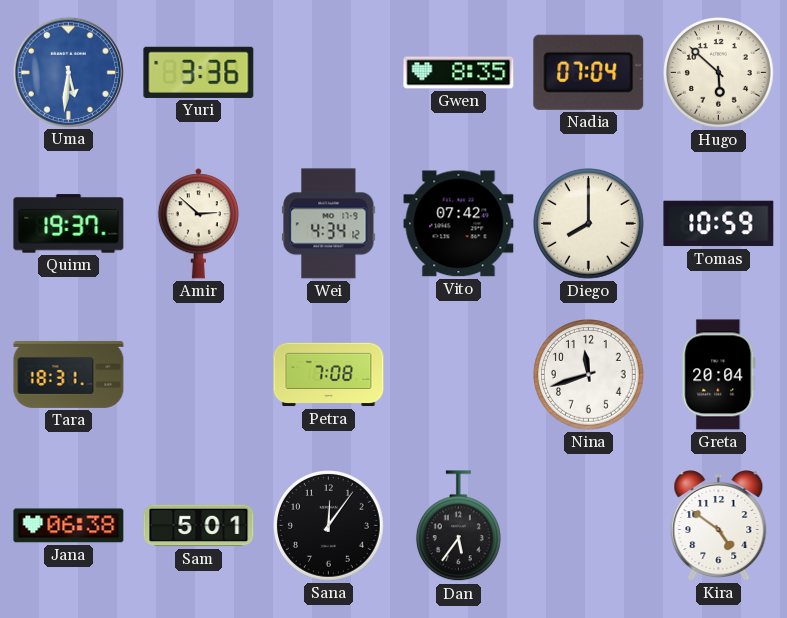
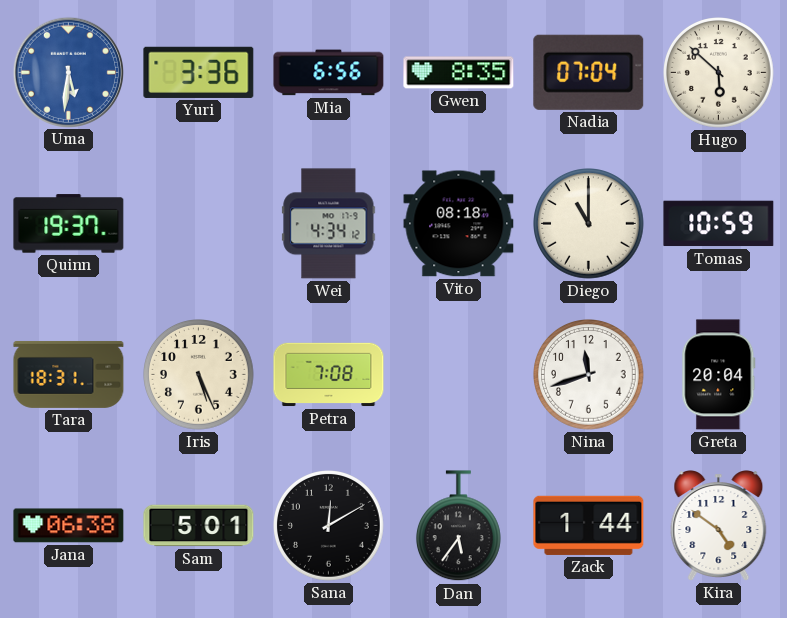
Mia: none -> 6:56 (329, 73)
Amir: 2:52 -> none (198, 224)
Vito: 07:42 -> 08:18 (459, 224)
Diego: 8:00 -> 11:00 (589, 224)
Iris: none -> 5:26 (199, 375)
Sana: 12:06 -> 12:10 (329, 526)
Zack: none -> 1:44 (589, 525)
